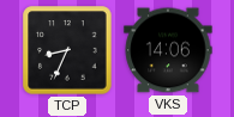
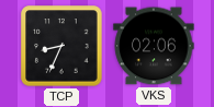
VKS: 14:06 -> 02:06 (154, 46)
